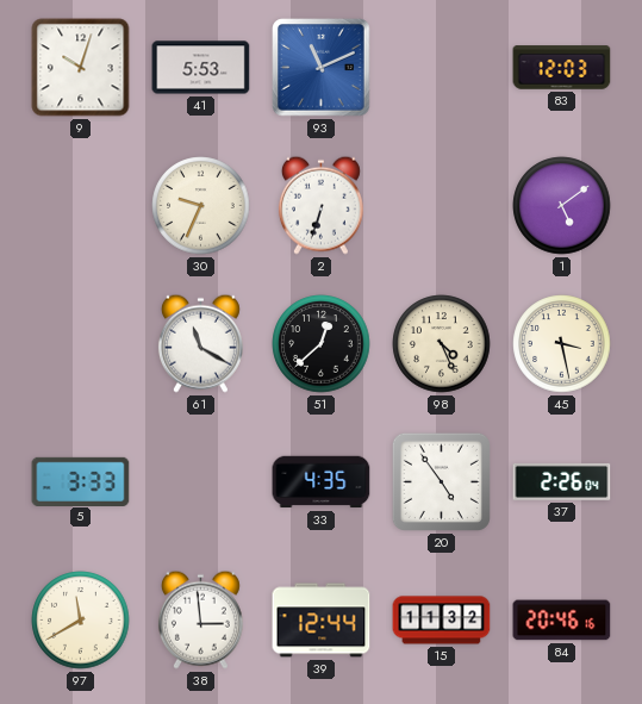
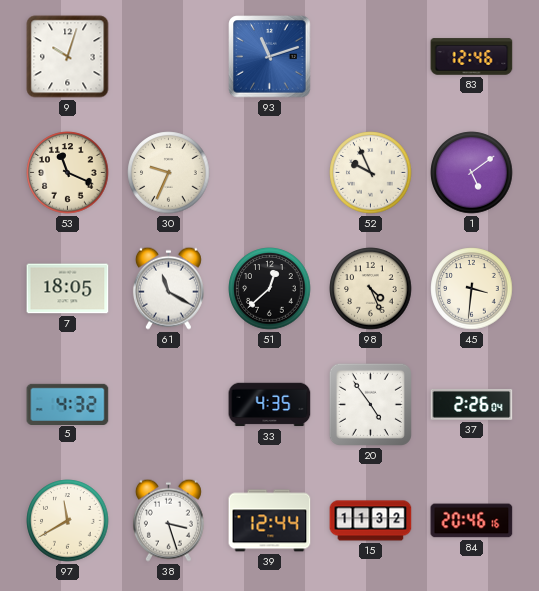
41: 5:53 -> none (201, 68)
93: 11:11 -> 11:12 (270, 57)
83: 12:03 -> 12:46 (472, 57)
53: none -> 11:19 (68, 173)
2: 6:33 -> none (320, 205)
52: none -> 9:56 (371, 173)
7: none -> 18:05 (68, 289)
45: 3:28 -> 3:31 (472, 289)
5: 3:33 -> 4:32 (68, 404)
38: 2:59 -> 3:27 (168, 520)
